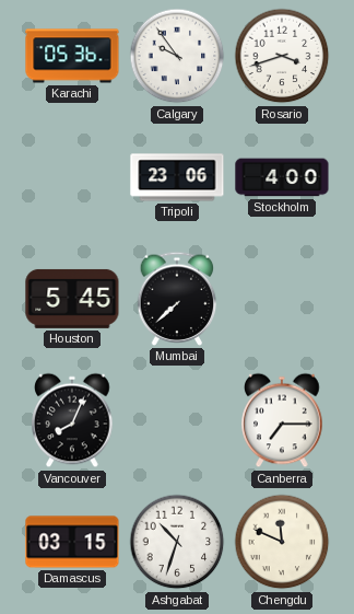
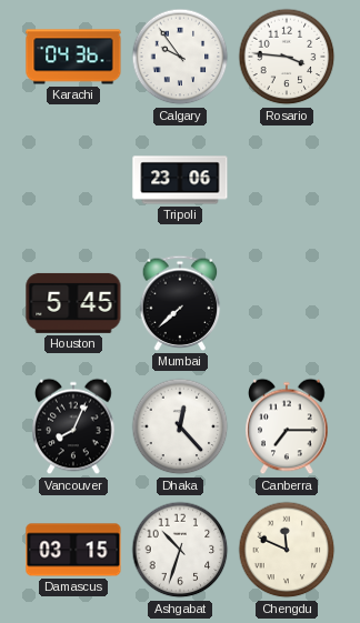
Karachi: 05:36 -> 04:36 (73, 57)
Rosario: 3:42 -> 3:46 (287, 57)
Stockholm: 4:00 -> none (282, 177)
Dhaka: none -> 12:23 (180, 426)
